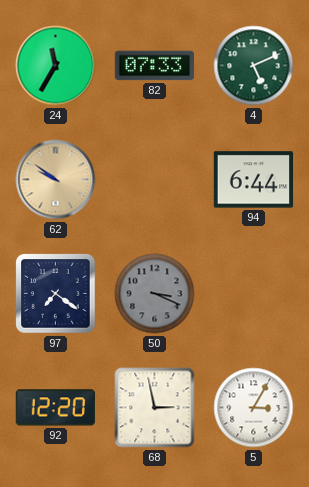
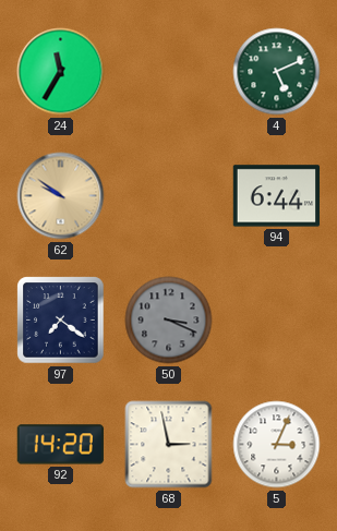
82: 07:33 -> none (155, 66)
92: 12:20 -> 14:20 (60, 445)
5: 3:05 -> 3:04 (277, 445)
